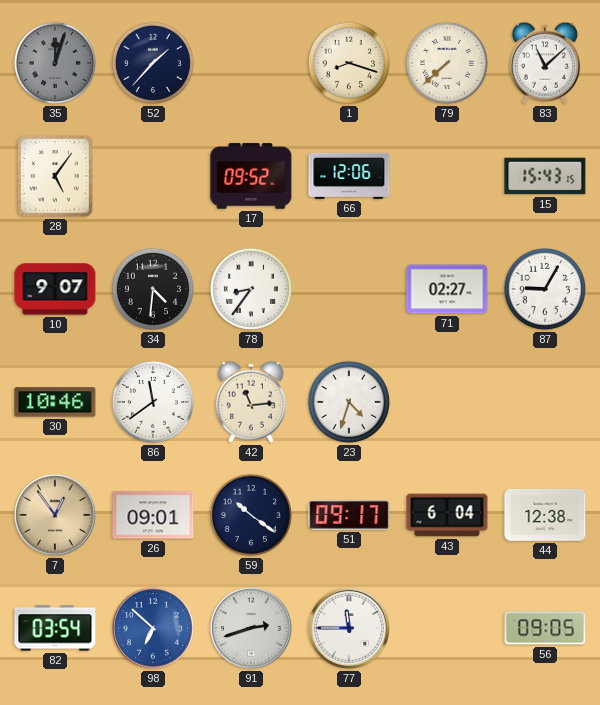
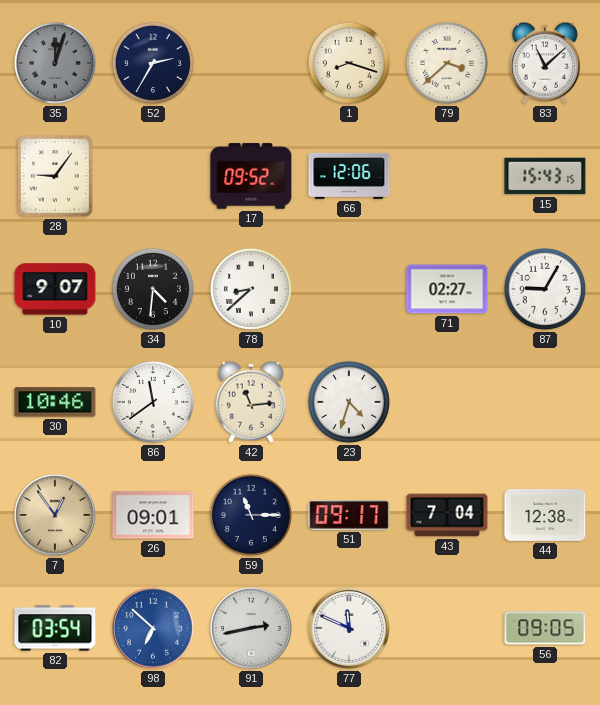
52: 1:37 -> 2:35 (153, 63)
79: 7:38 -> 3:38 (447, 63)
28: 5:06 -> 9:06 (55, 176)
78: 8:36 -> 8:38 (251, 289)
59: 10:21 -> 11:15 (251, 515)
43: 6:04 -> 7:04 (447, 515)
91: 2:42 -> 2:43 (251, 628)
77: 11:45 -> 11:49 (349, 628)
